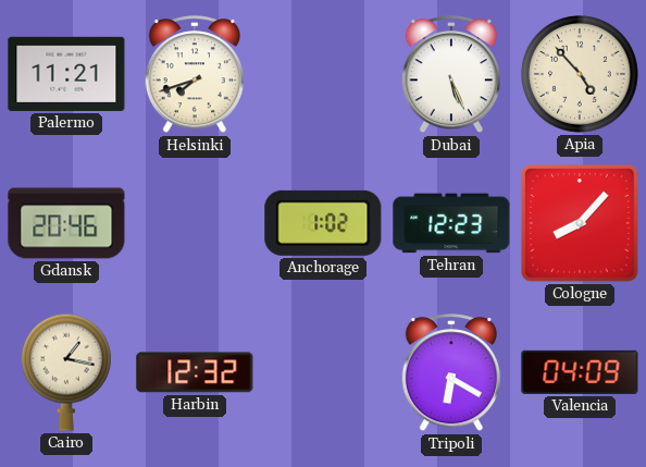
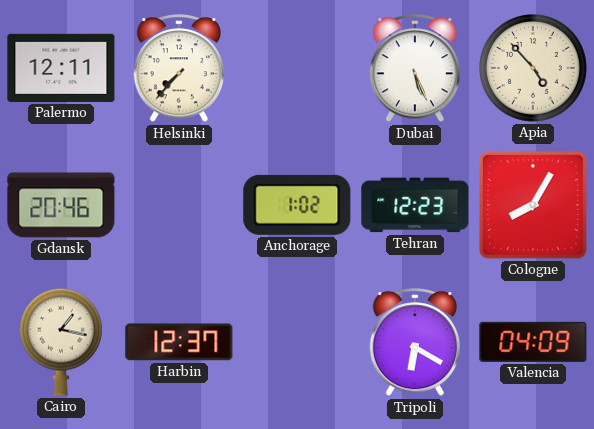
Palermo: 11:21 -> 12:11 (61, 68)
Helsinki: 7:42 -> 7:37 (178, 69)
Cologne: 8:07 -> 8:05 (533, 205)
Harbin: 12:32 -> 12:37 (179, 342)
